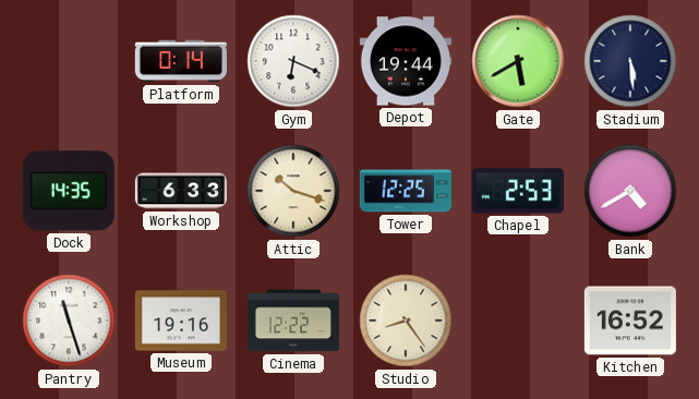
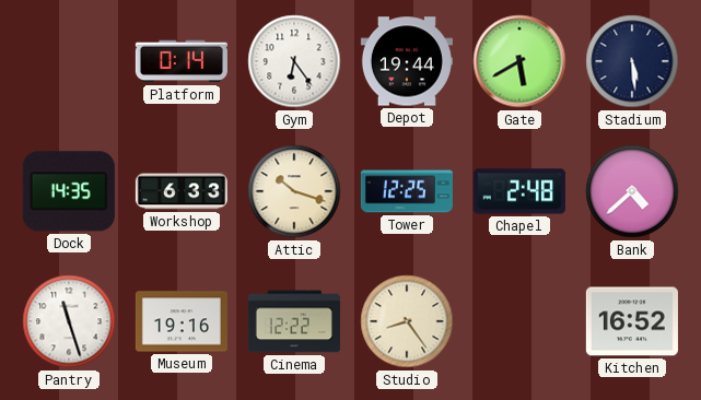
Gym: 6:19 -> 6:24 (294, 61)
Chapel: 2:53 -> 2:48 (519, 191)
Bank: 4:40 -> 4:38 (632, 191)
